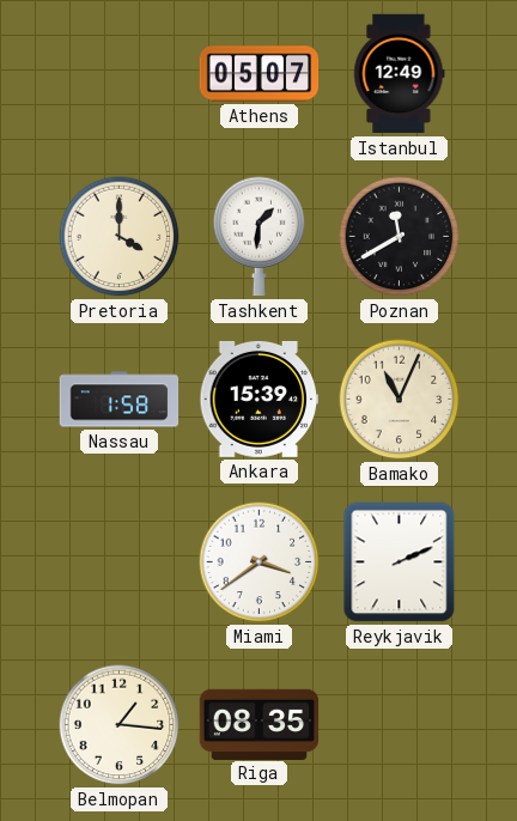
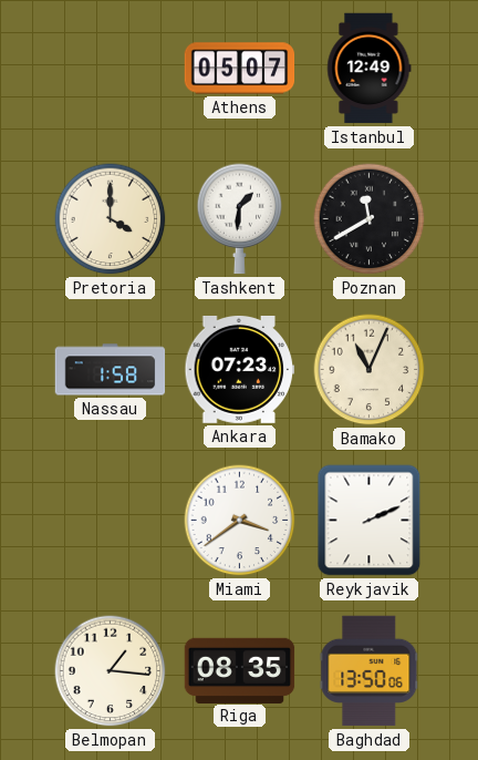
Ankara: 15:39 -> 07:23 (240, 369)
Baghdad: none -> 13:50 (370, 671)
